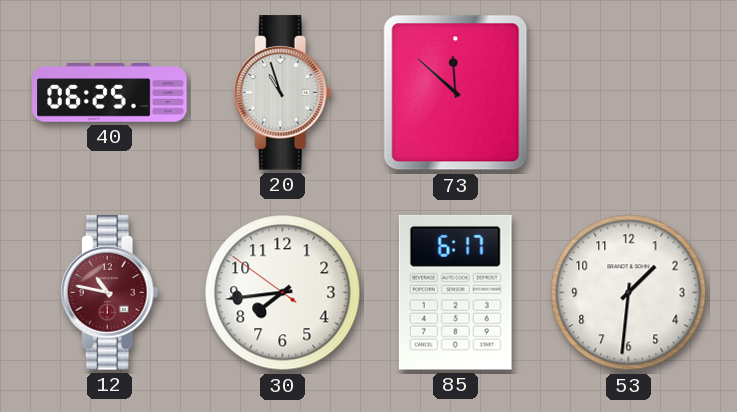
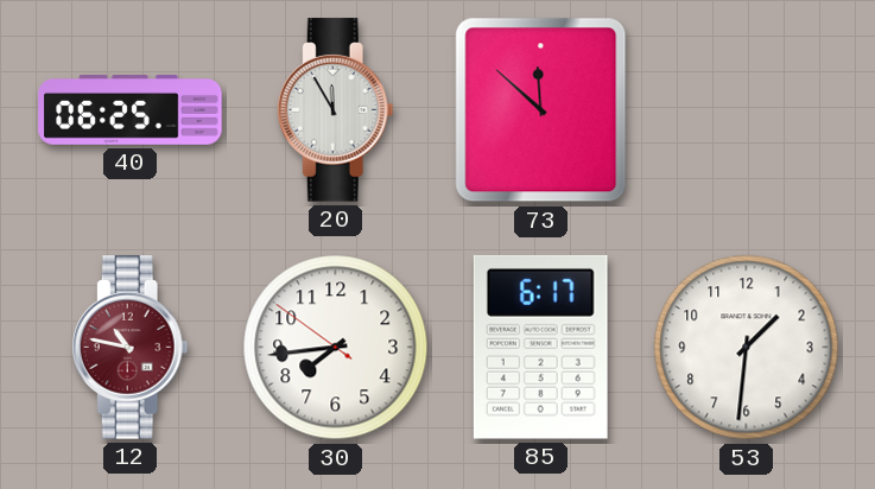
20: 10:57 -> 11:55 (335, 110)
